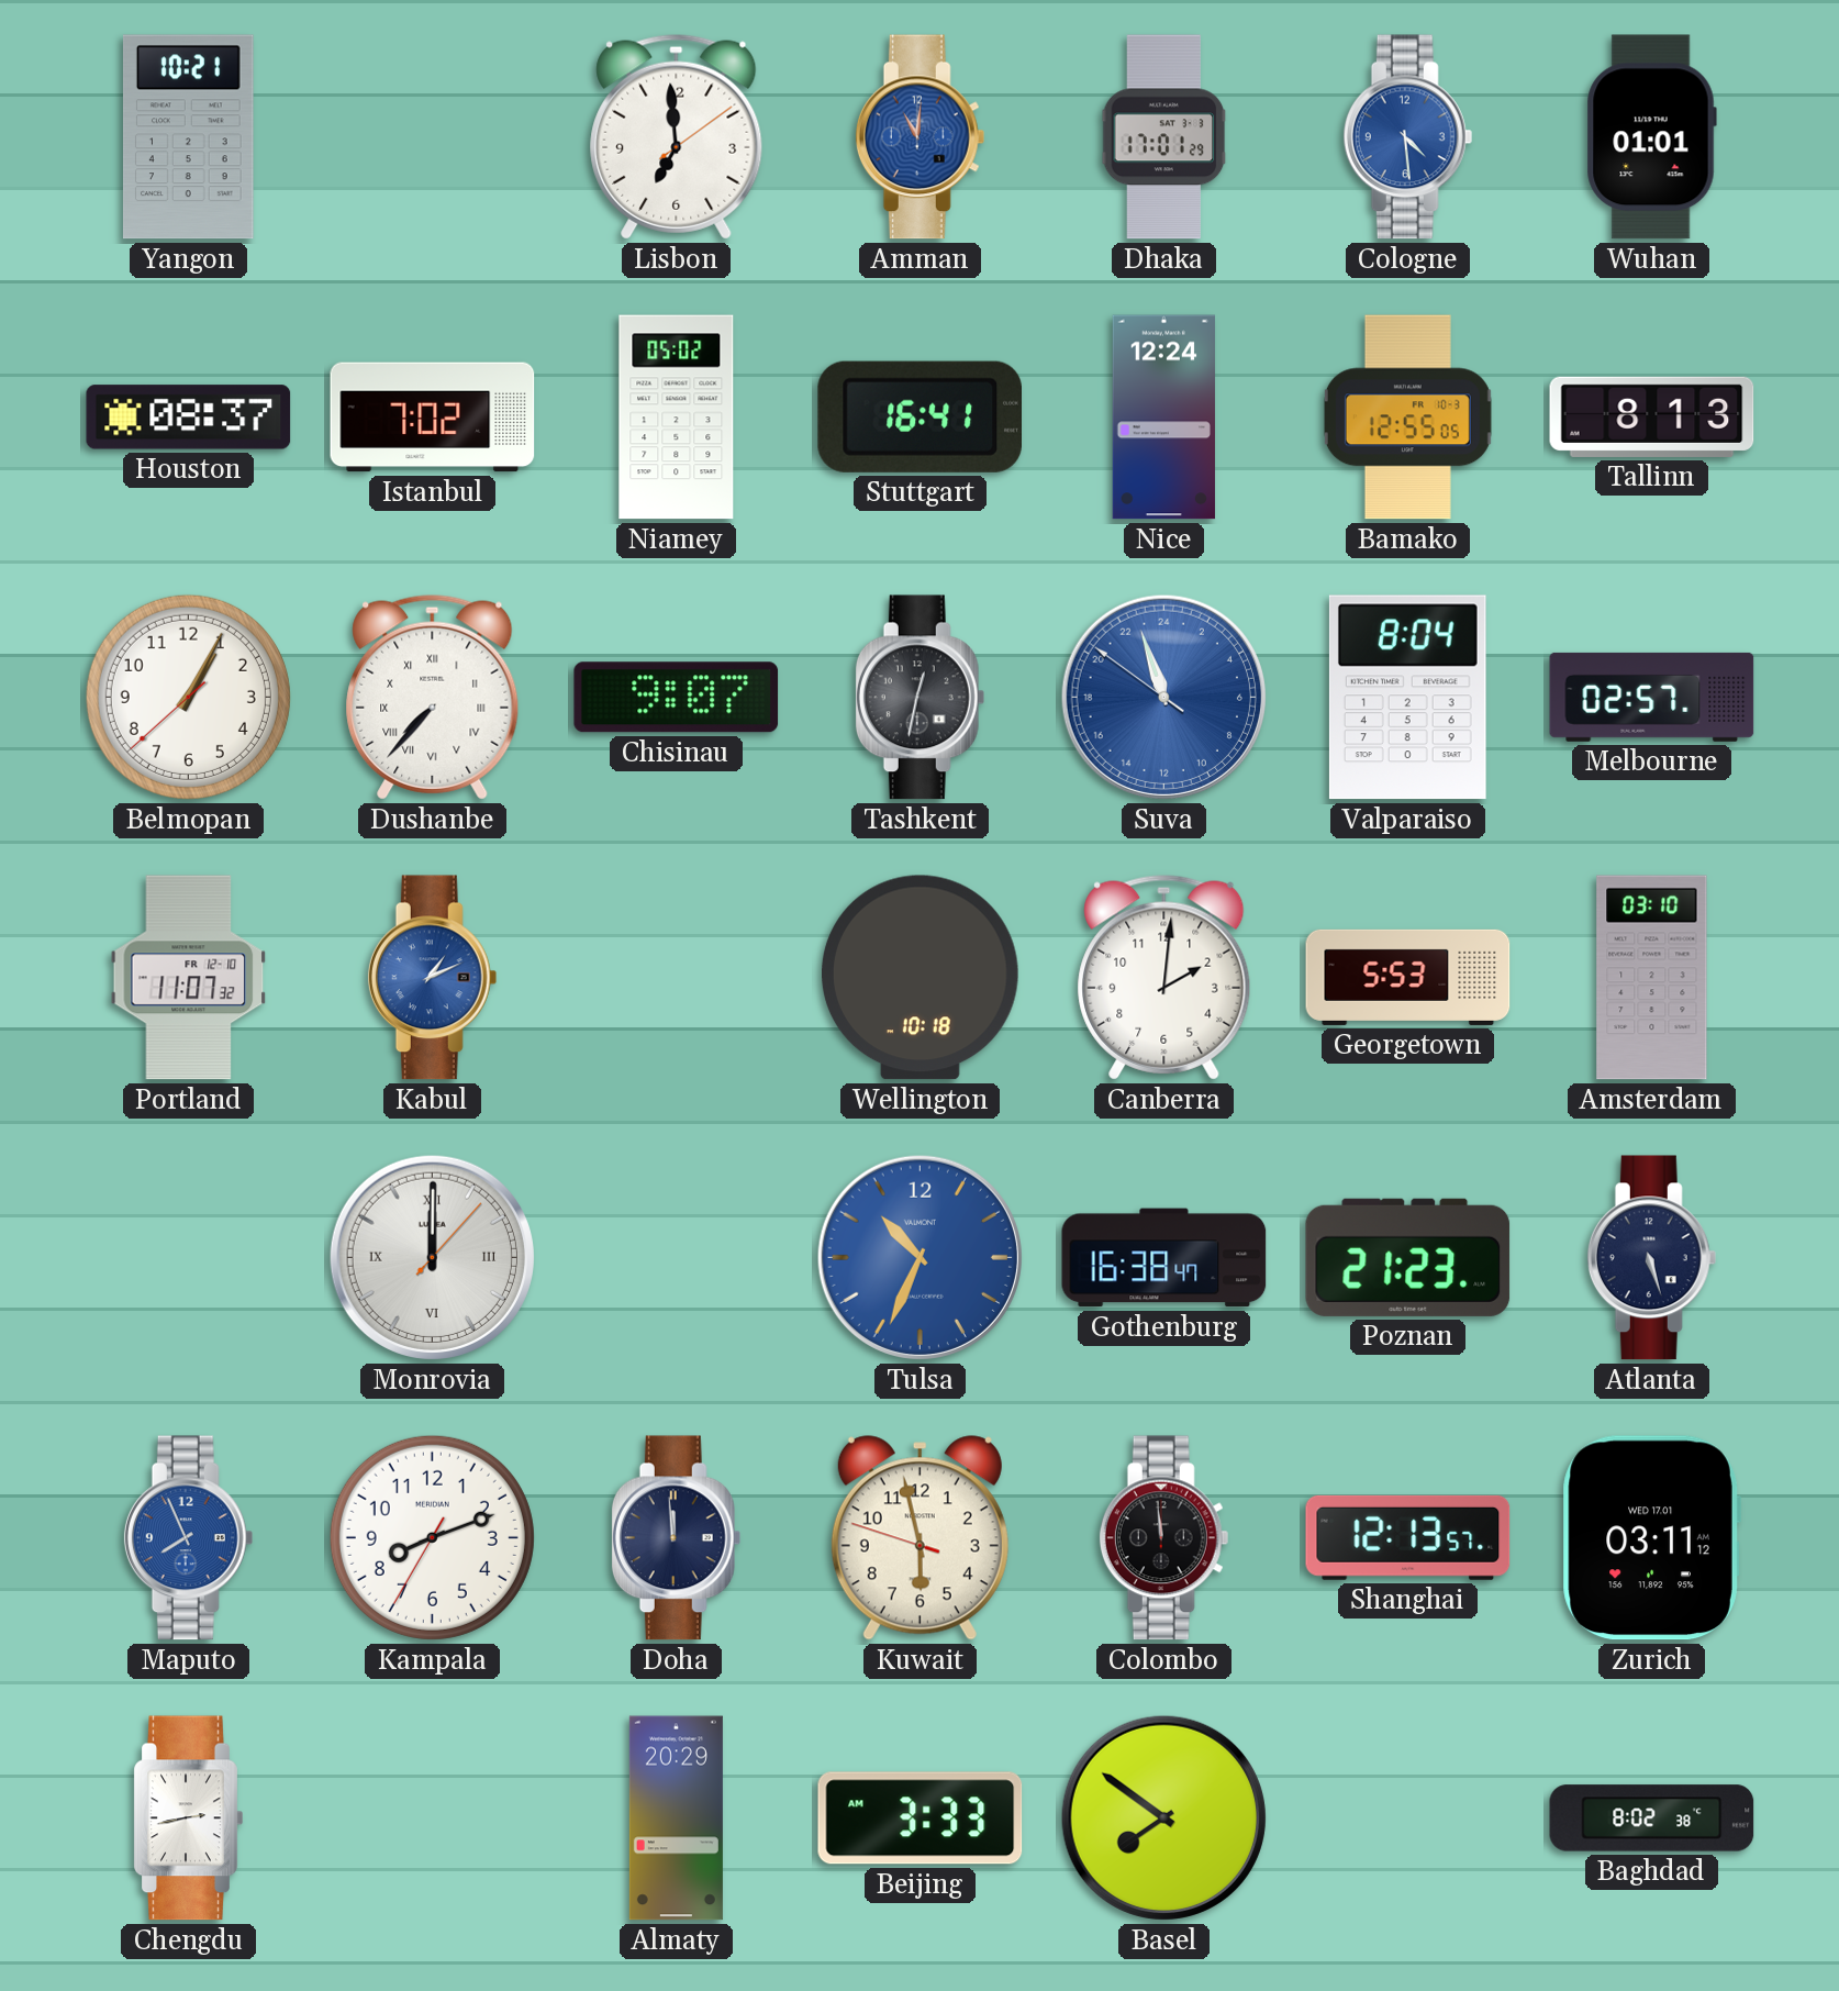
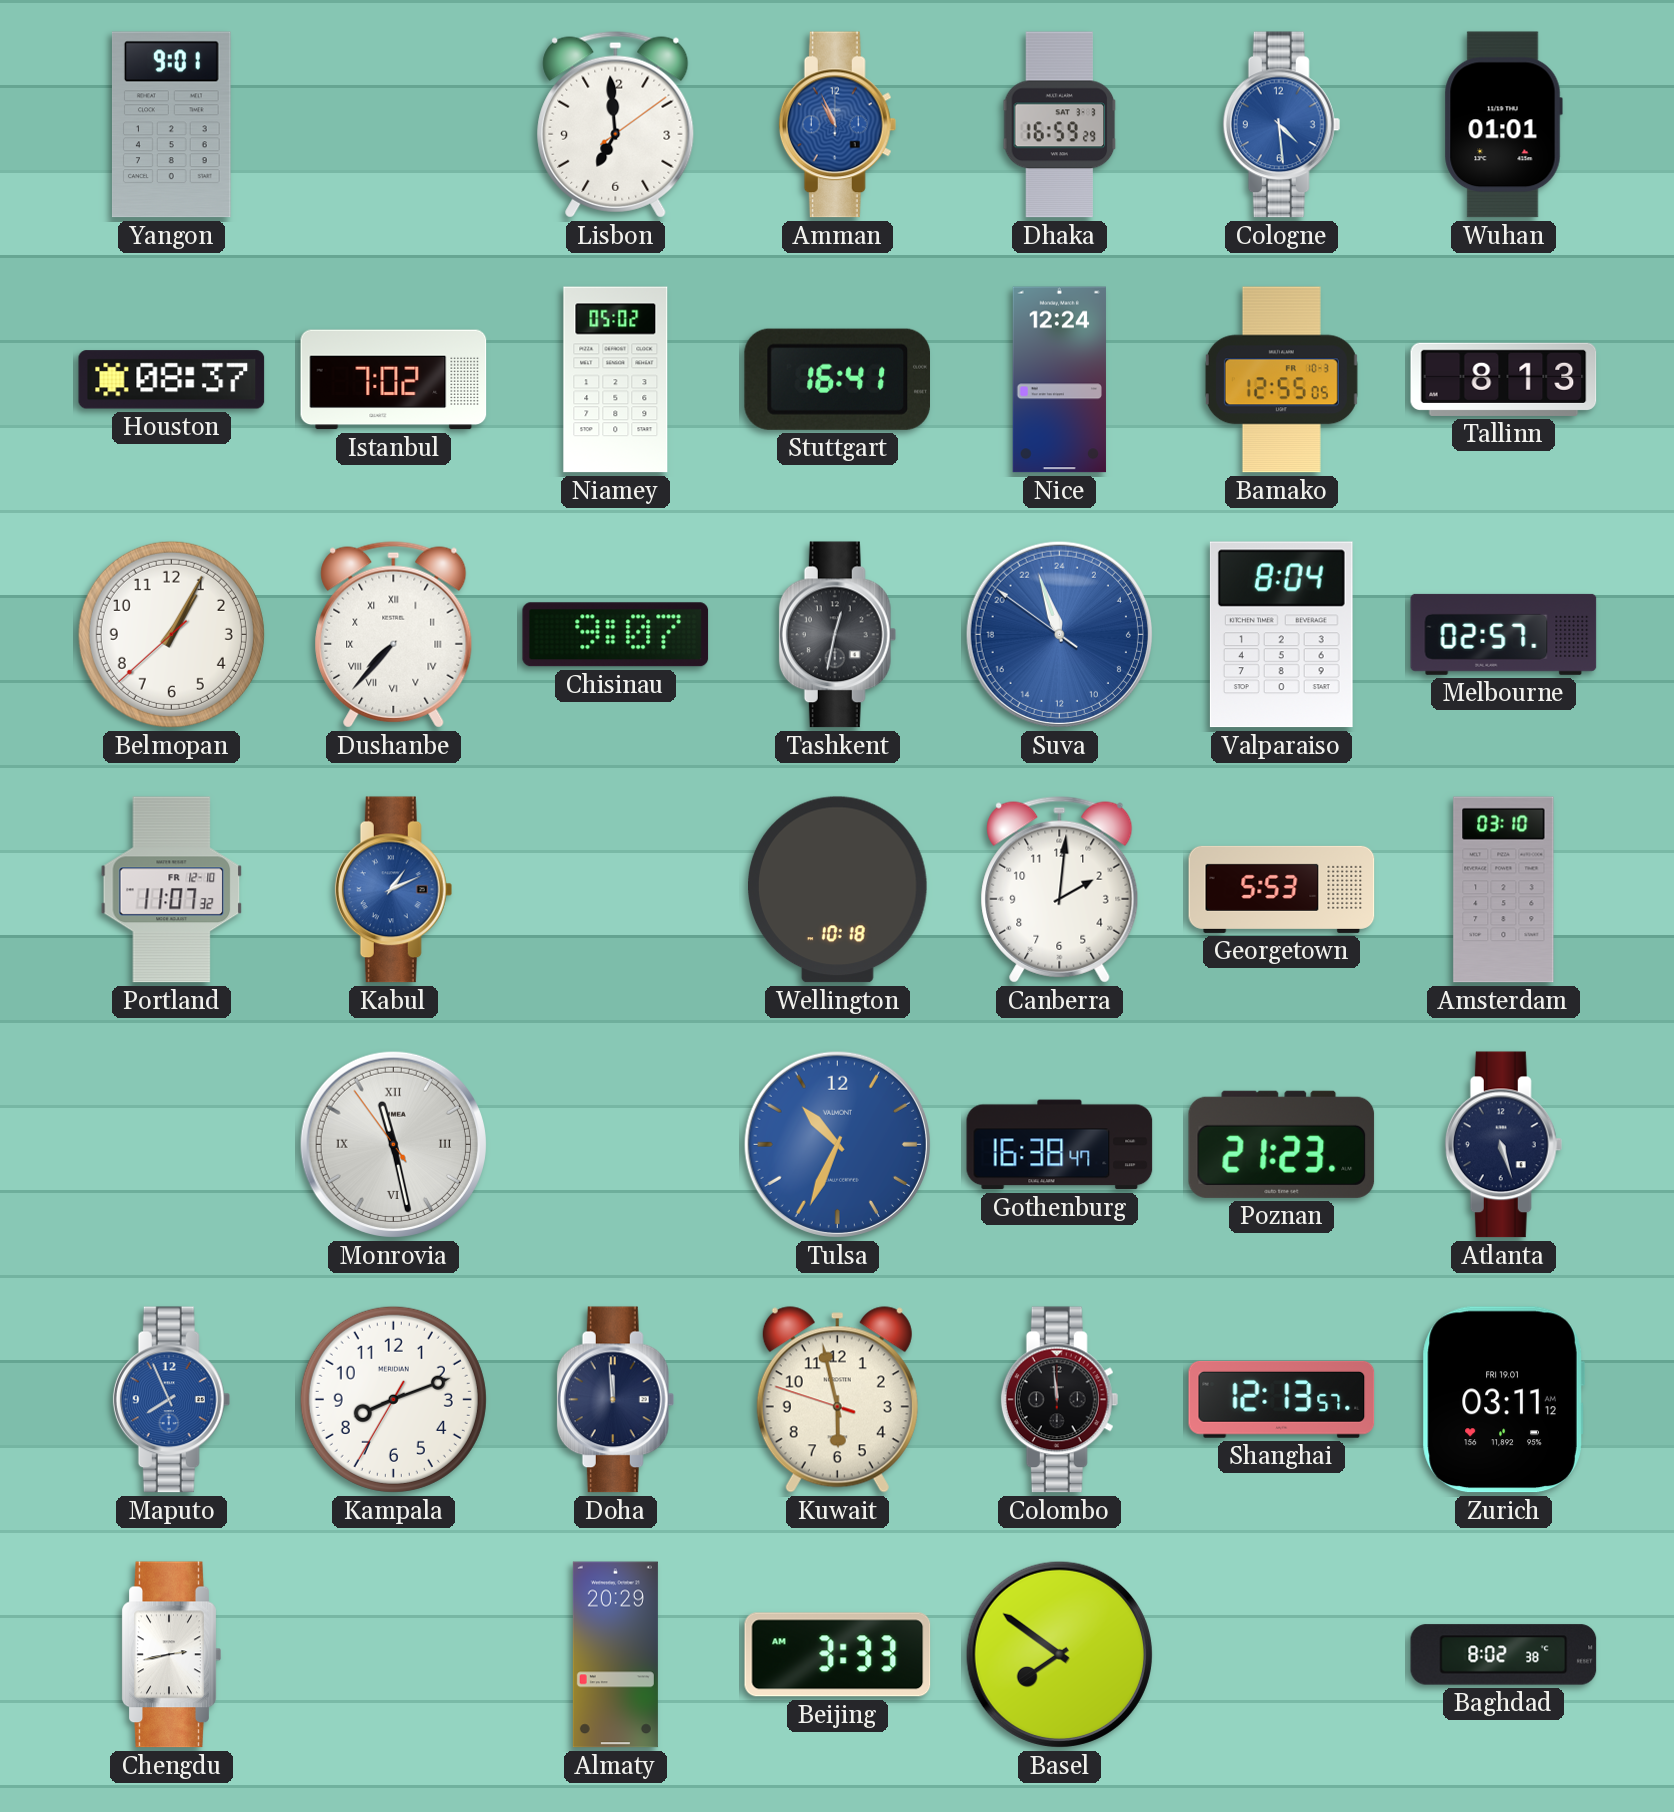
Yangon: 10:21 -> 9:01 (171, 125)
Amman: 11:01 -> 10:56 (838, 125)
Dhaka: 17:01 -> 16:59 (1060, 125)
Monrovia: 12:00 -> 11:27 (393, 1144)
Zurich date: WED 17.01 -> FRI 19.01 (1503, 1400)
